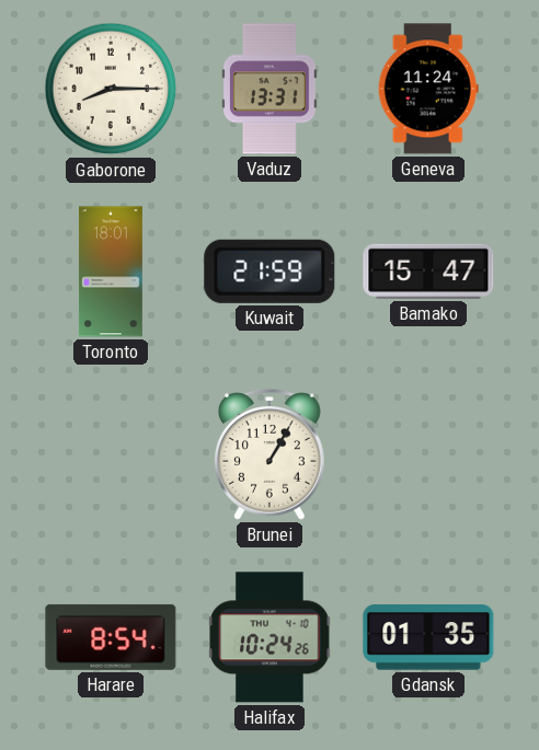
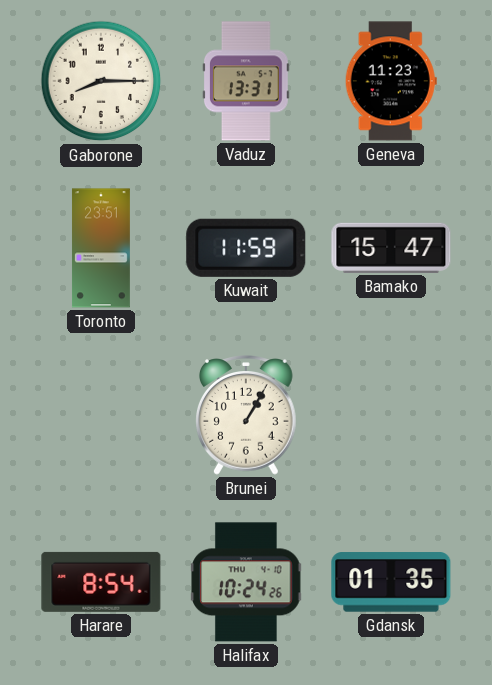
Geneva: 11:24 -> 11:23 (391, 81)
Toronto: 18:01 -> 23:51 (101, 248)
Kuwait: 21:59 -> 11:59 (246, 248)
